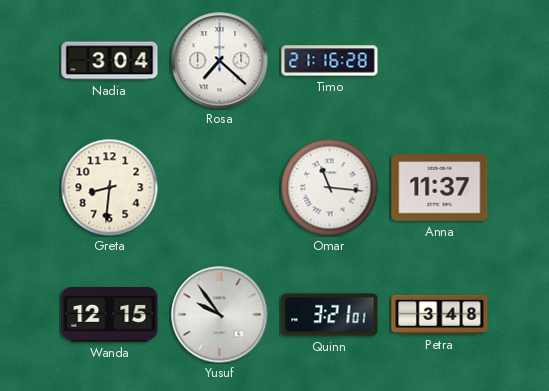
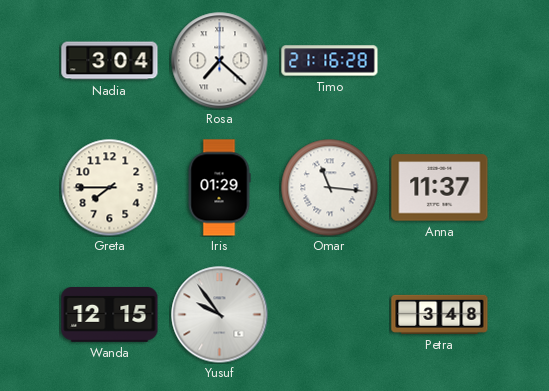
Greta: 8:31 -> 7:45 (109, 187)
Iris: none -> 01:29 (219, 188)
Quinn: 3:21 -> none (330, 315)
